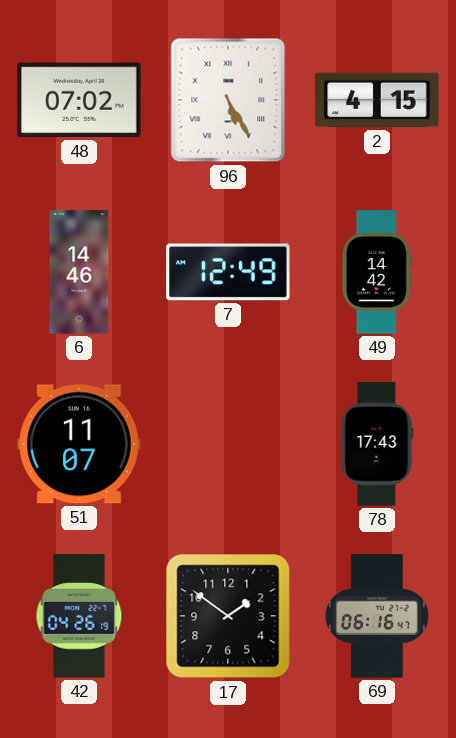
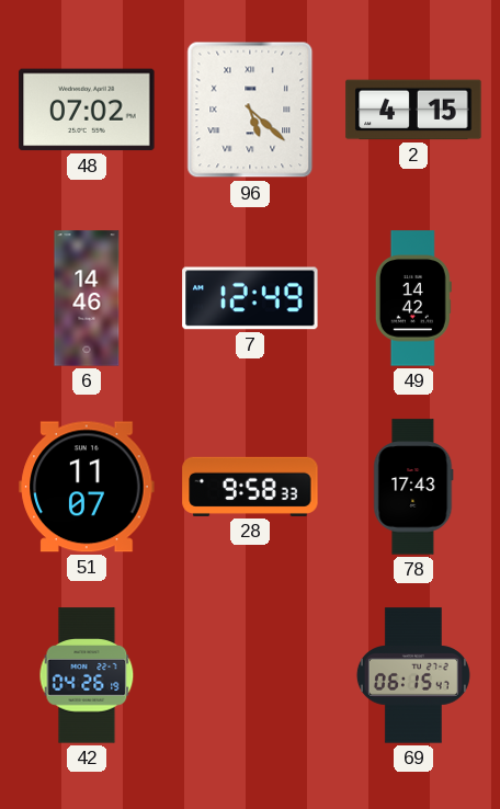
96: 5:25 -> 5:22 (250, 110)
28: none -> 9:58 (250, 487)
17: 1:51 -> none (228, 616)
69: 06:16 -> 06:15 (413, 675)
